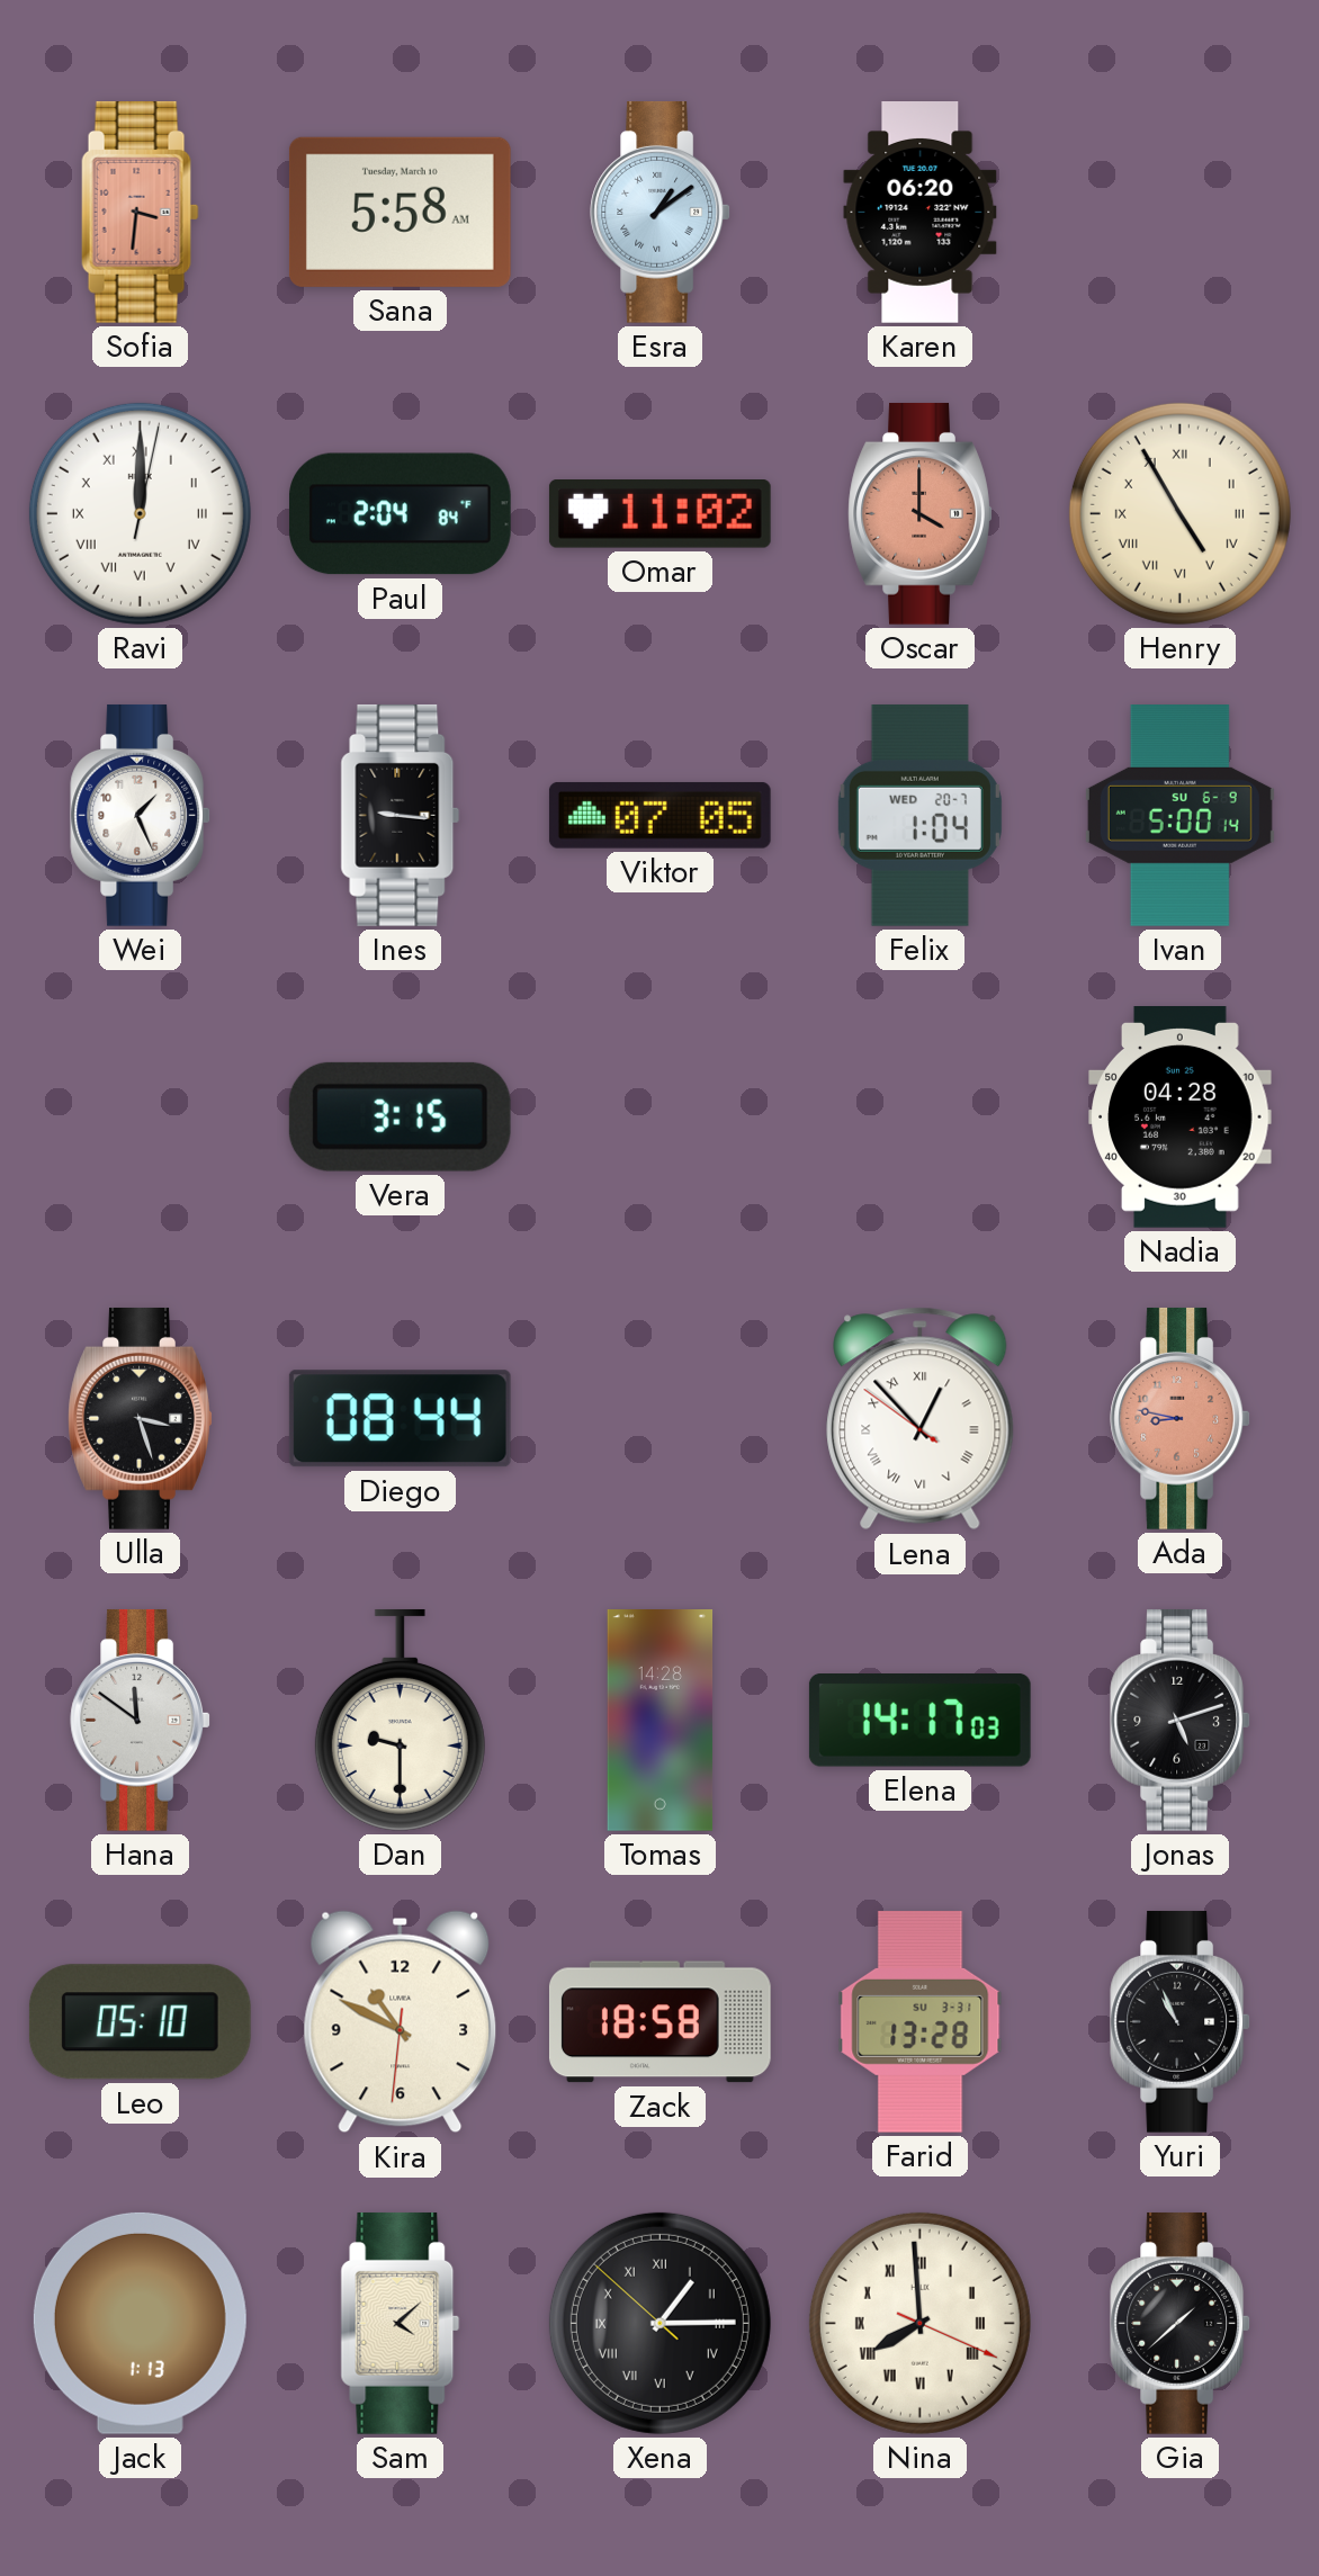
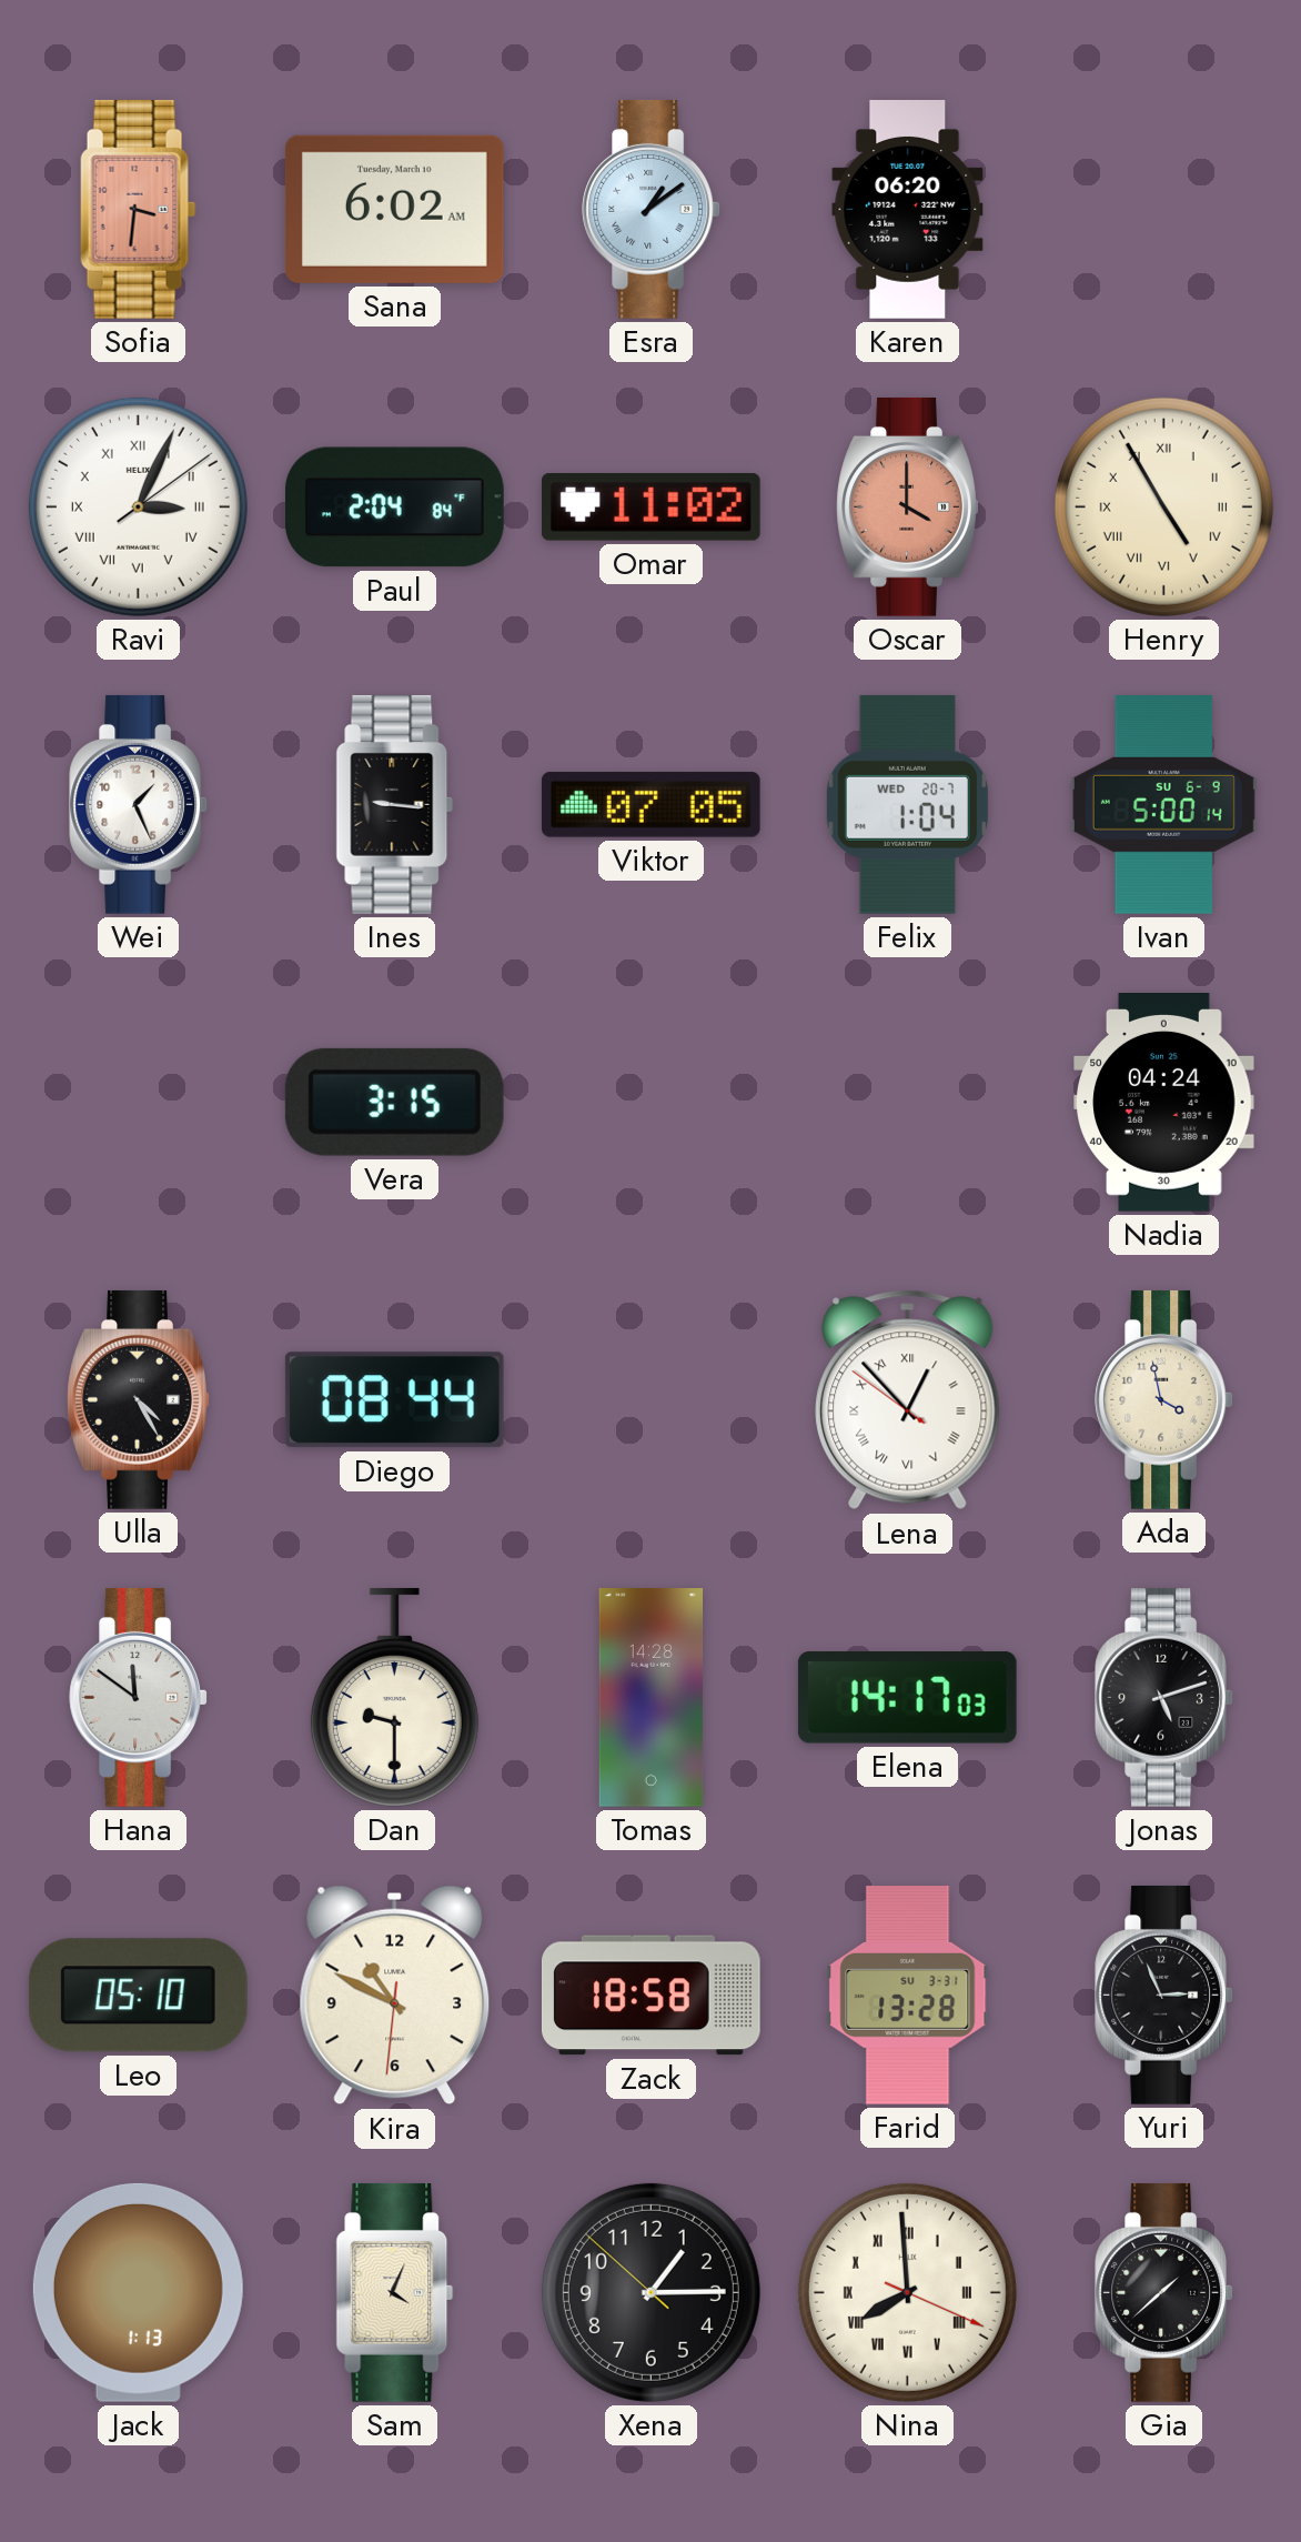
Sana: 5:58 -> 6:02 (394, 209)
Ravi: 12:00 -> 3:04 (138, 506)
Nadia: 04:28 -> 04:24 (1164, 1103)
Ulla: 3:27 -> 4:25 (139, 1399)
Ada: 8:47 -> 3:58 (1163, 1399)
Ada dial: salmon -> cream (1163, 1399)
Yuri: 10:56 -> 2:56 (1163, 1995)
Sam: 4:08 -> 4:04 (395, 2292)
Xena numerals: Roman -> Arabic (650, 2292)
